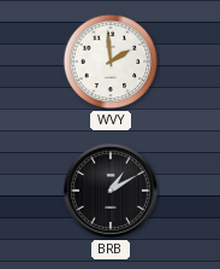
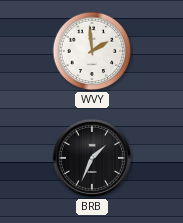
BRB: 1:10 -> 1:34 (92, 158)
